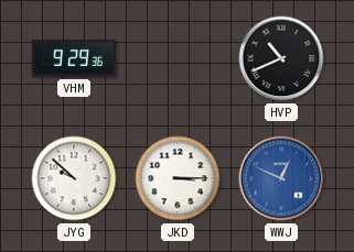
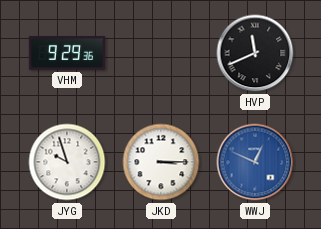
HVP: 10:41 -> 11:41 (255, 53)
JYG: 9:52 -> 9:57 (67, 162)
